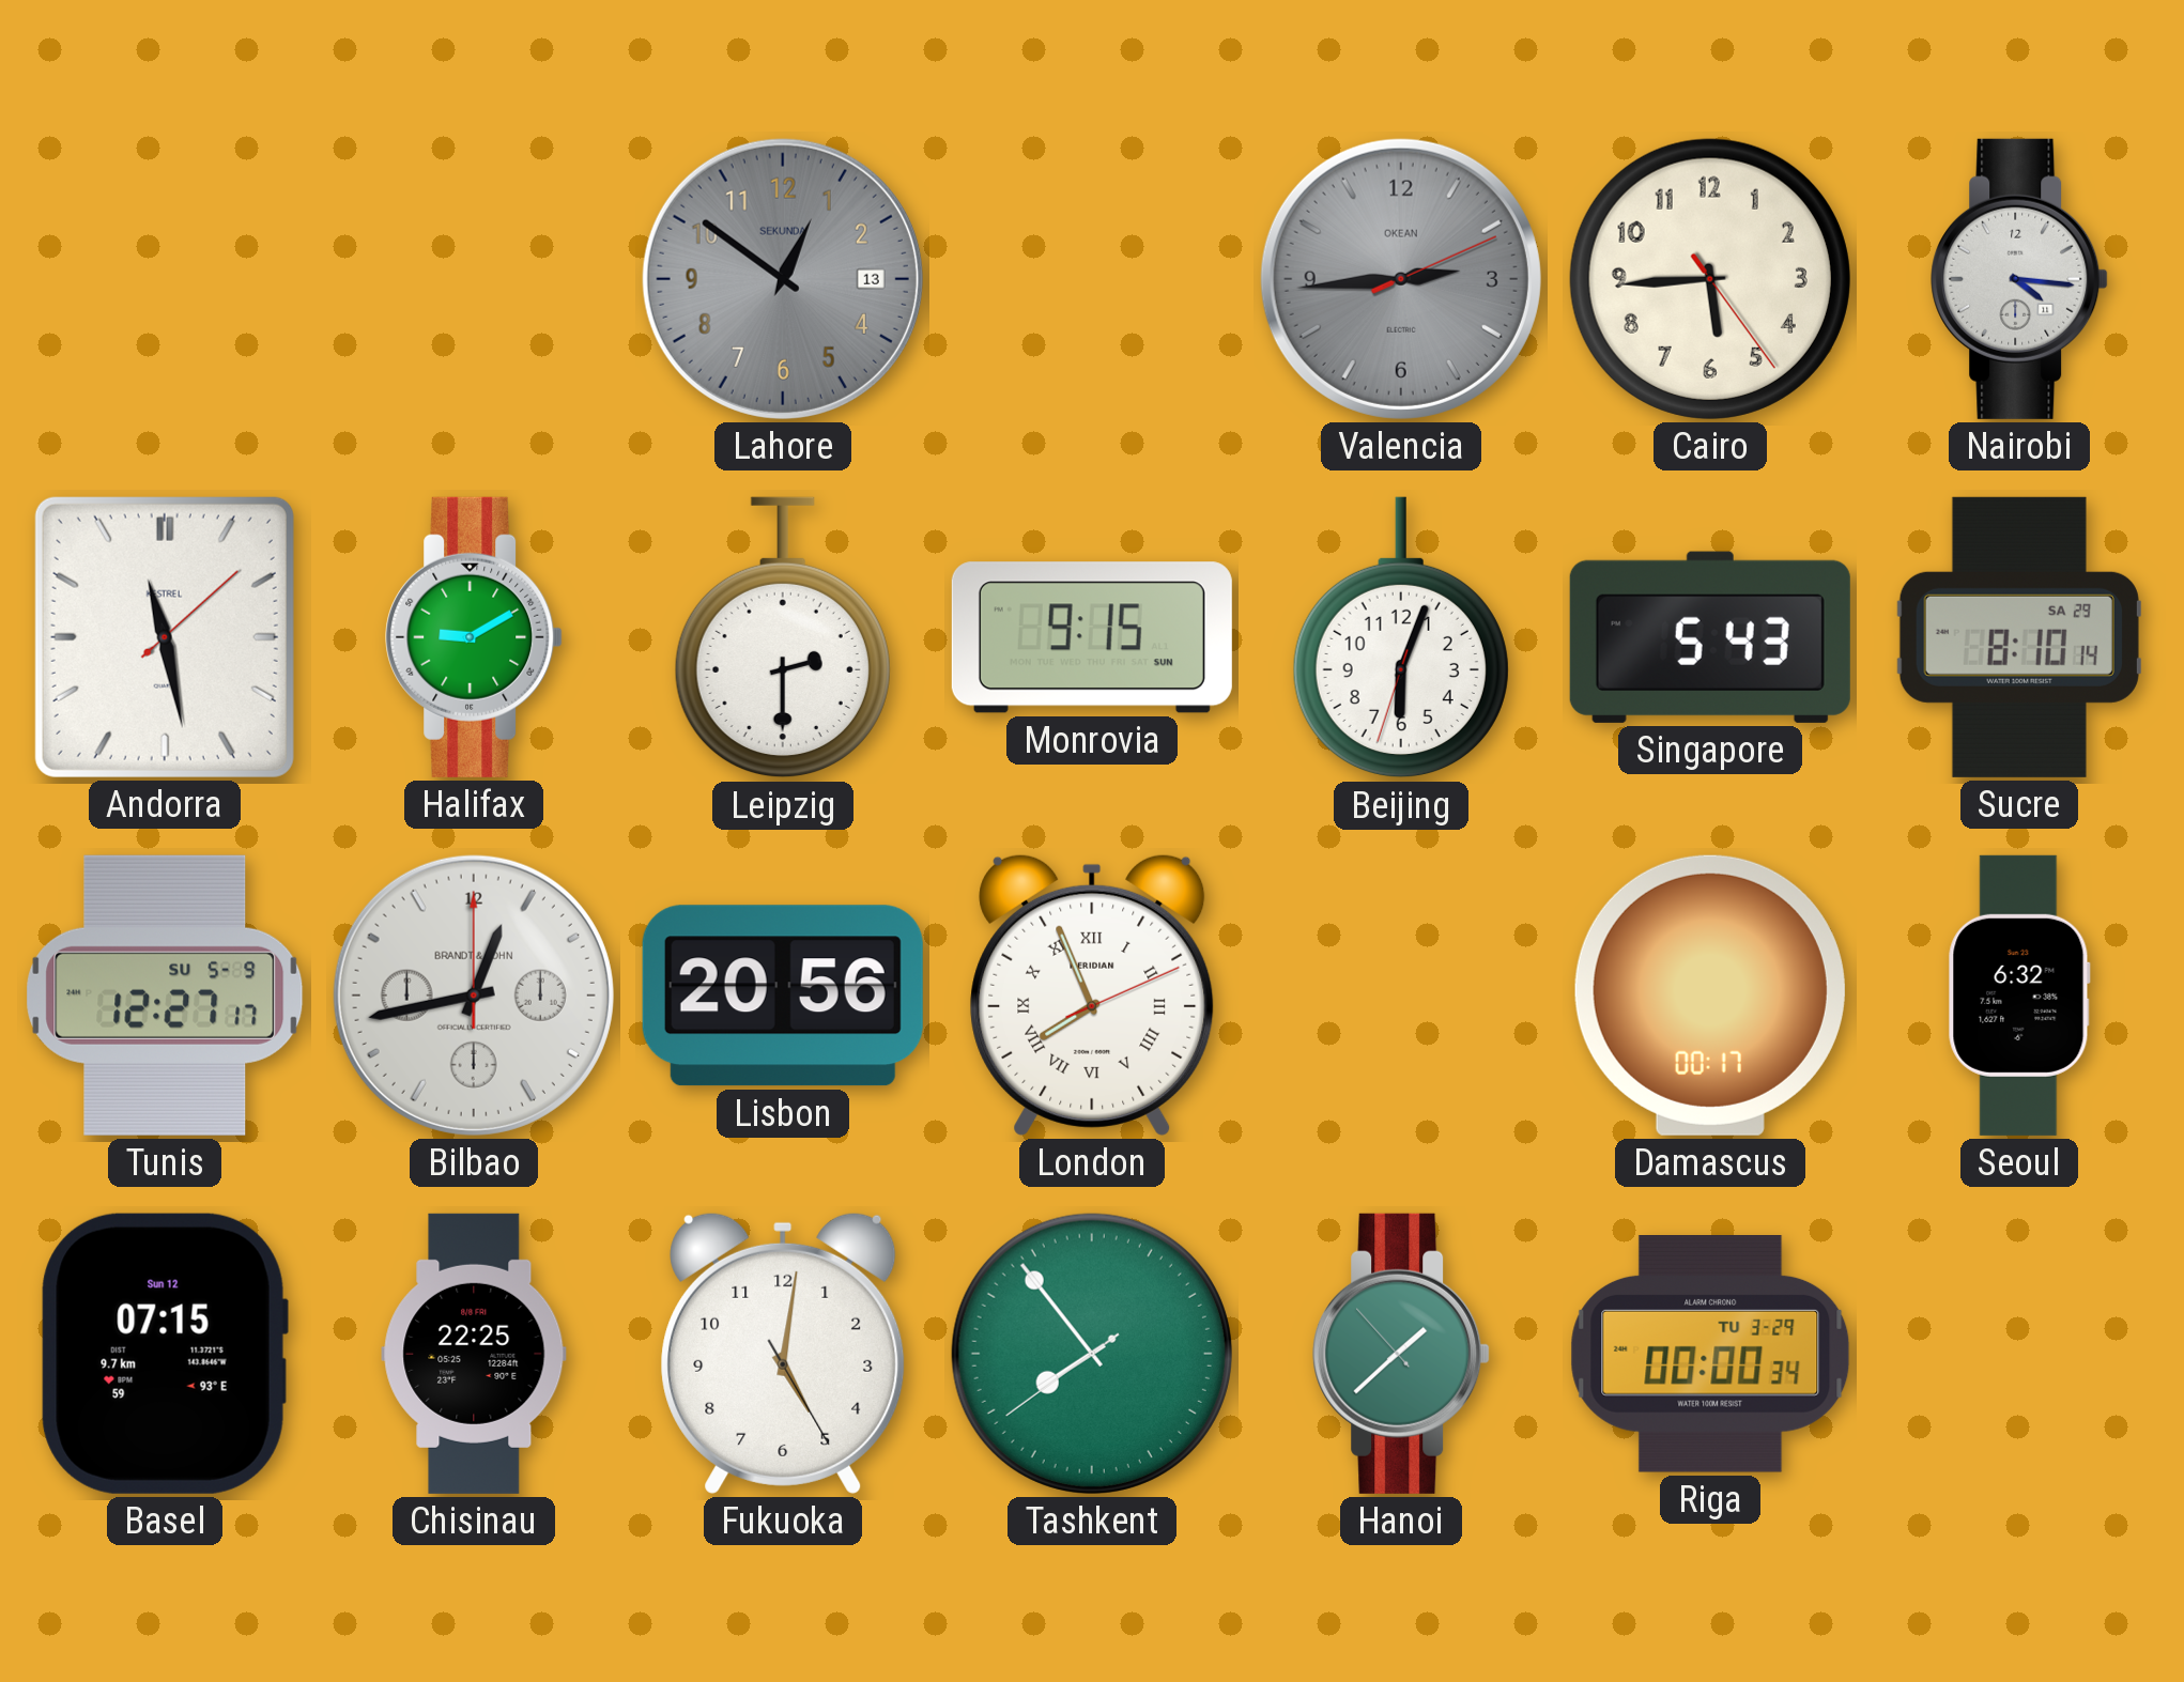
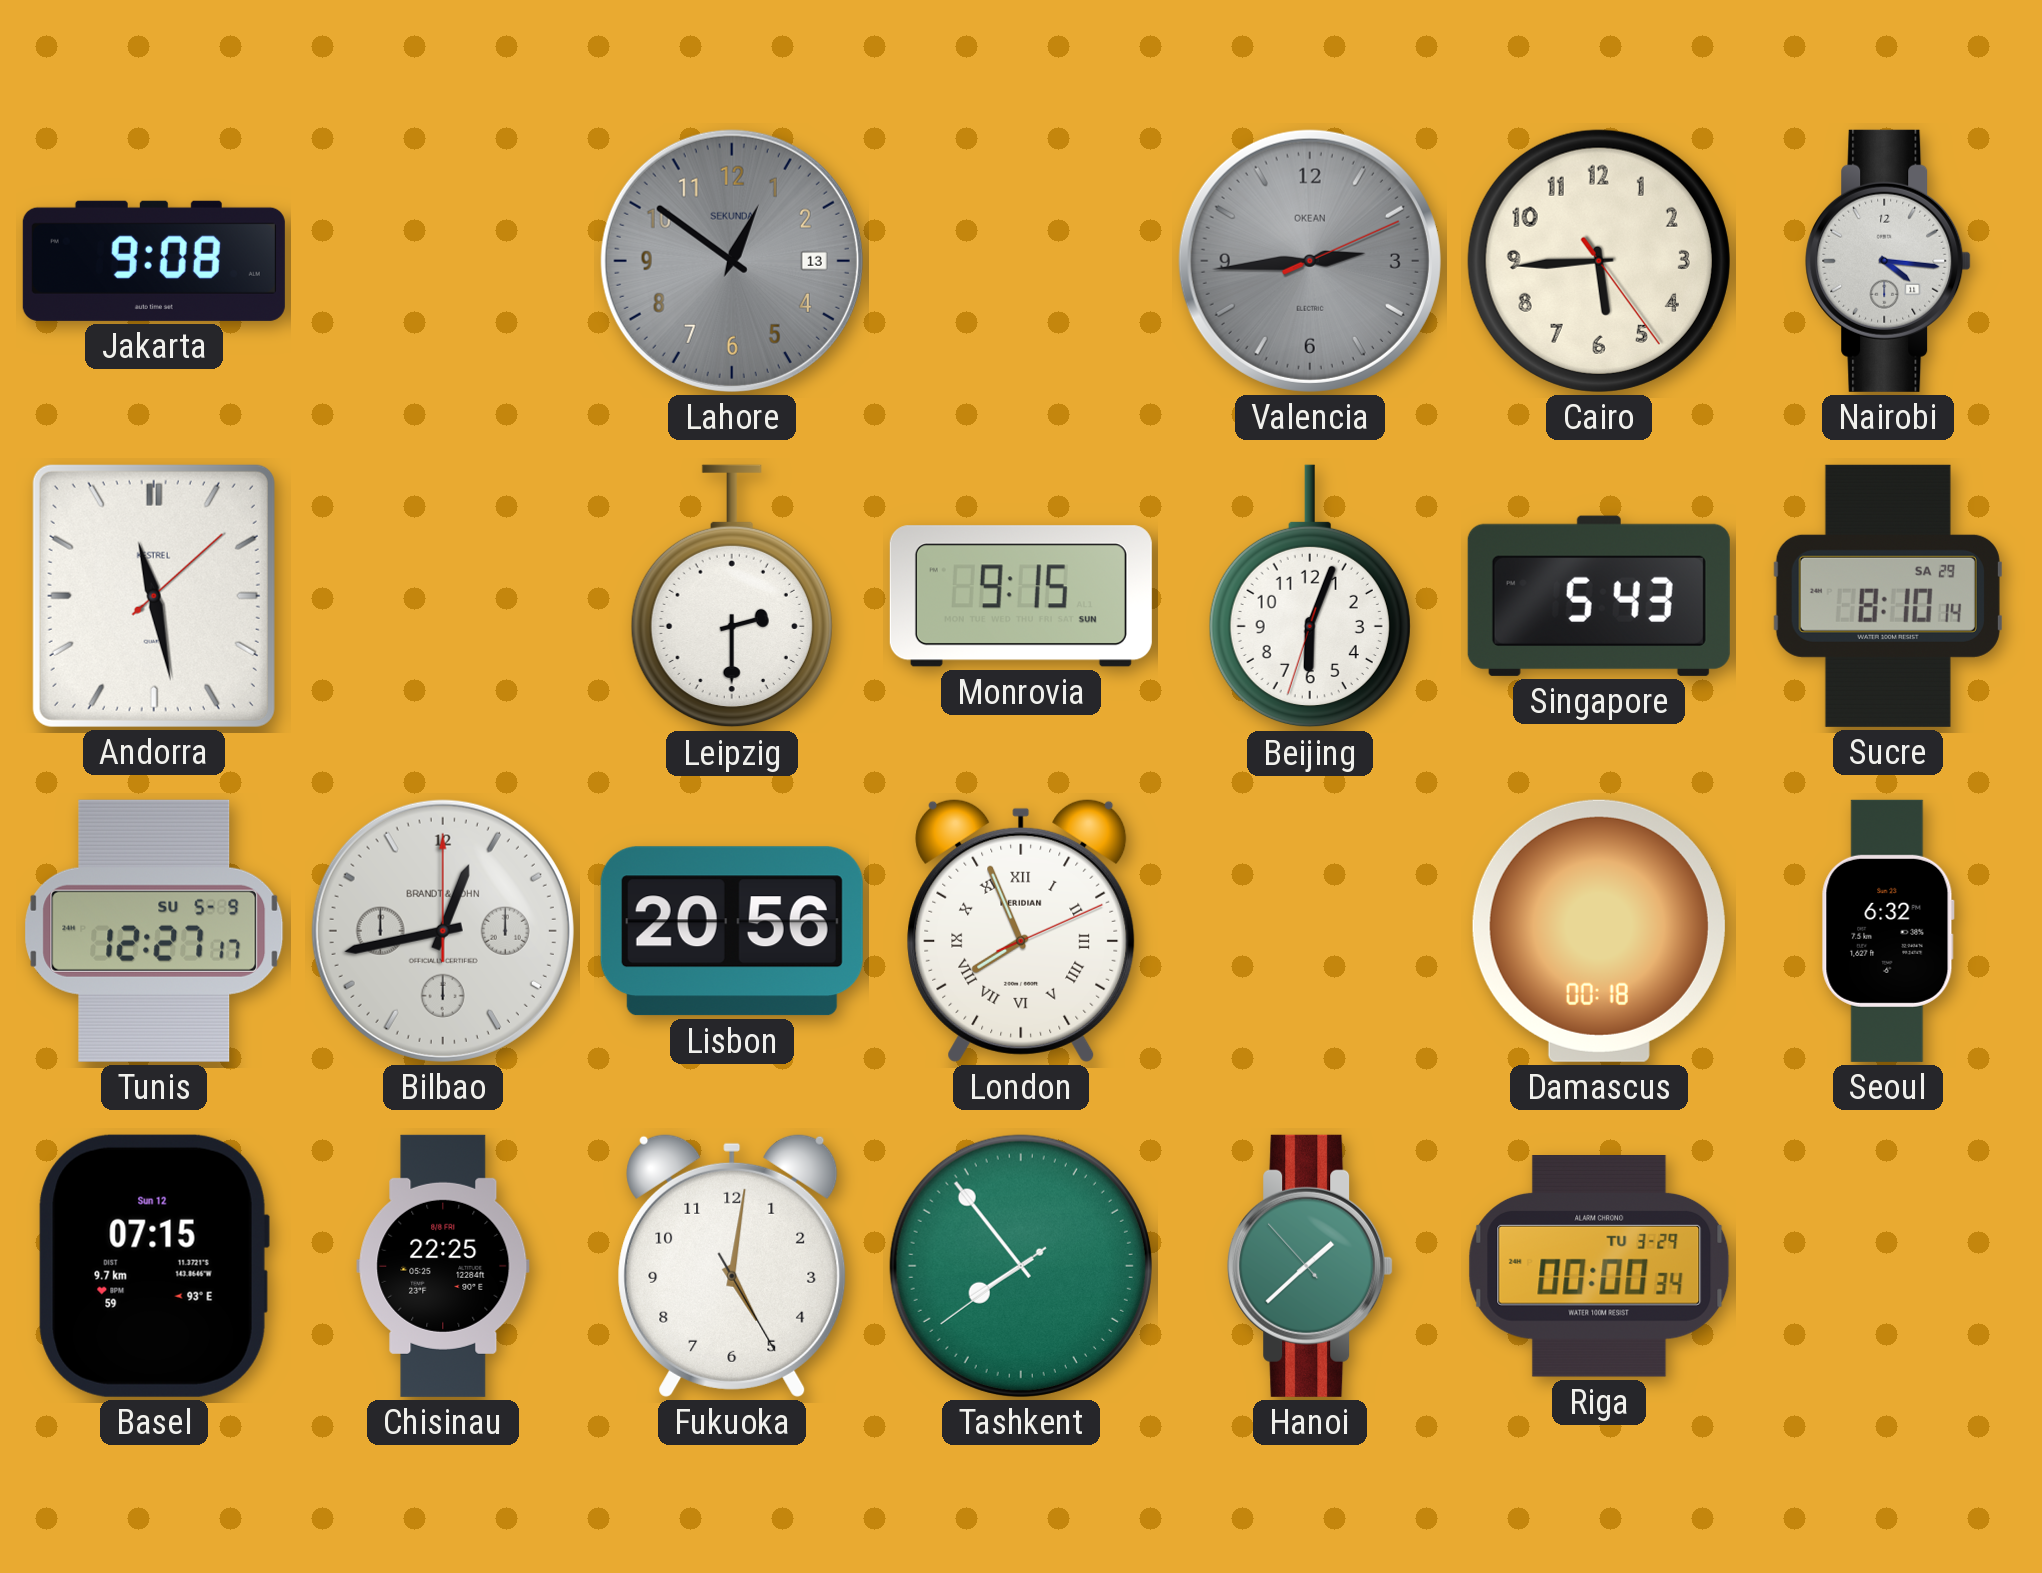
Jakarta: none -> 9:08 (154, 261)
Halifax: 9:10 -> none (474, 637)
Damascus: 00:17 -> 00:18 (1599, 931)
